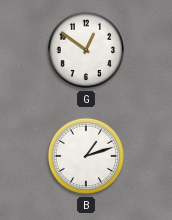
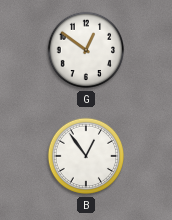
B: 1:12 -> 12:54 (86, 156)
